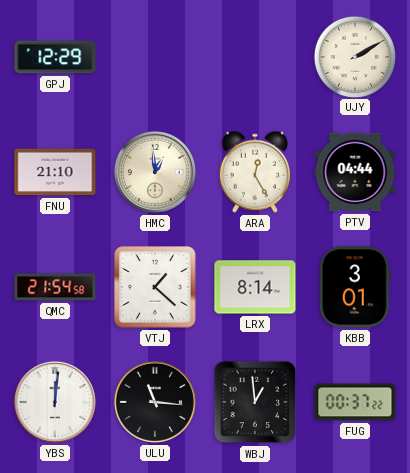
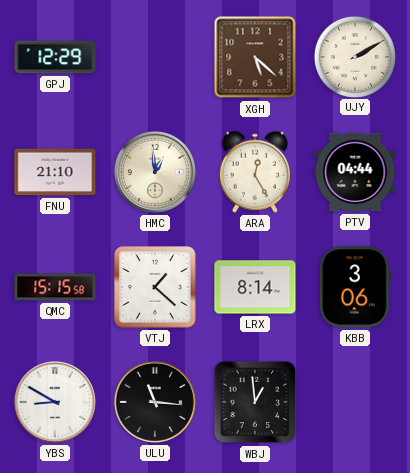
XGH: none -> 5:22 (255, 57)
QMC: 21:54 -> 15:15 (55, 287)
KBB: 3:01 -> 3:06 (355, 287)
YBS: 12:01 -> 8:50 (55, 402)
FUG: 00:37 -> none (355, 402)
